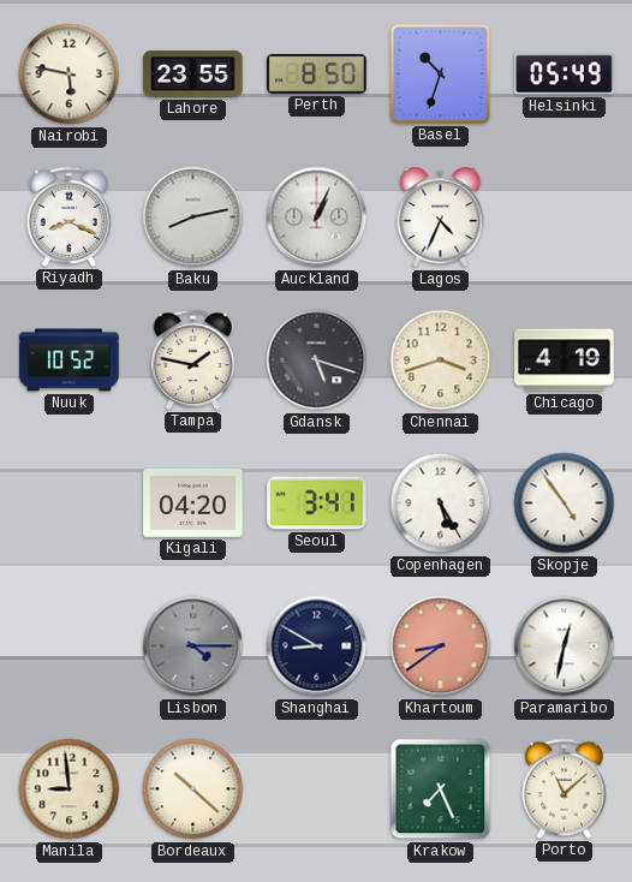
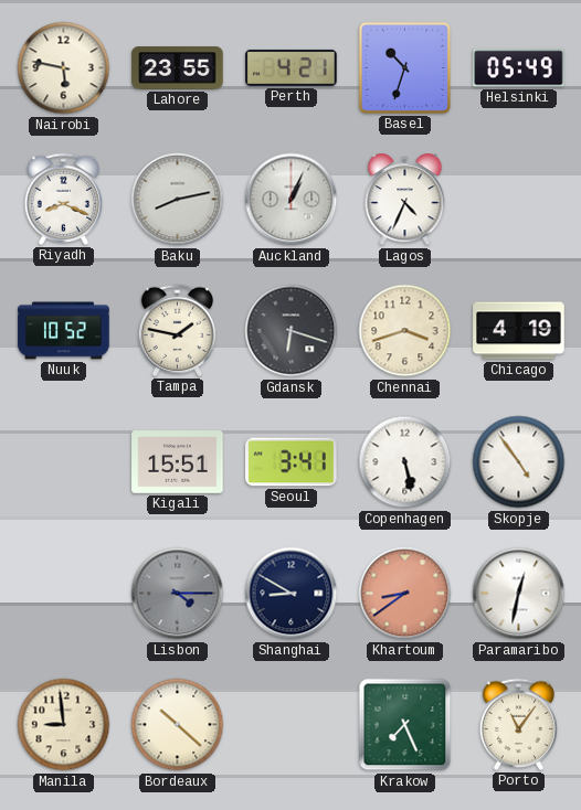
Perth: 8:50 -> 4:21 (292, 67)
Gdansk: 5:18 -> 6:18 (292, 331)
Kigali: 04:20 -> 15:51 (178, 462)
Copenhagen: 5:25 -> 5:28 (405, 462)
Porto: 11:08 -> 11:06 (518, 724)
